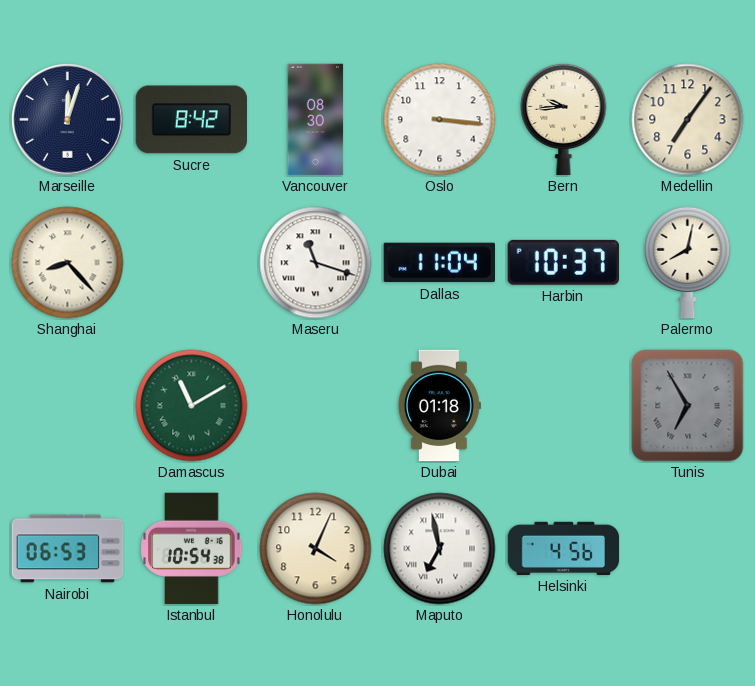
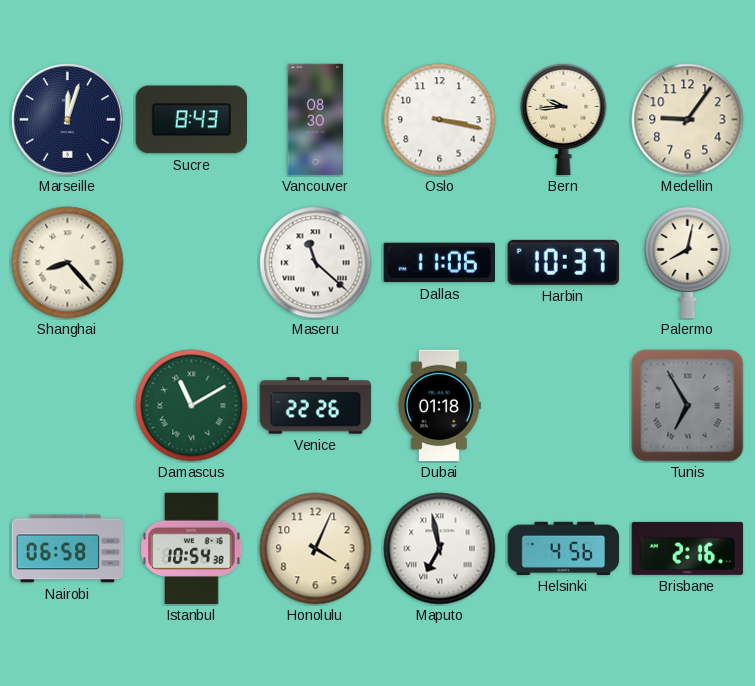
Sucre: 8:42 -> 8:43 (191, 120)
Oslo: 3:16 -> 3:17 (440, 120)
Medellin: 7:06 -> 9:06 (688, 120)
Maseru: 11:18 -> 11:22 (316, 263)
Dallas: 11:04 -> 11:06 (439, 263)
Venice: none -> 22:26 (316, 406)
Nairobi: 06:53 -> 06:58 (68, 549)
Brisbane: none -> 2:16 (688, 548)
